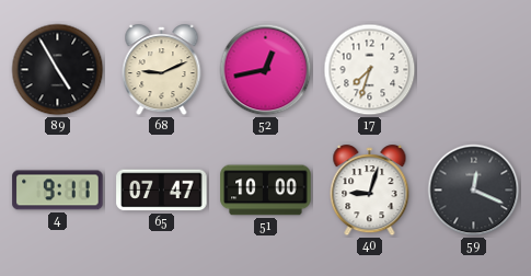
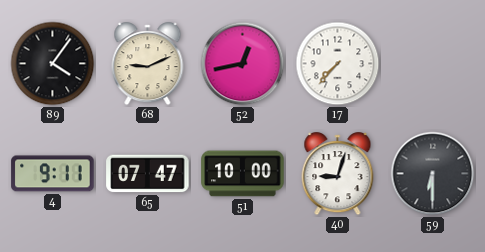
89: 4:55 -> 4:06 (53, 64)
17: 7:33 -> 7:37 (338, 64)
59: 12:19 -> 6:30 (433, 174)
